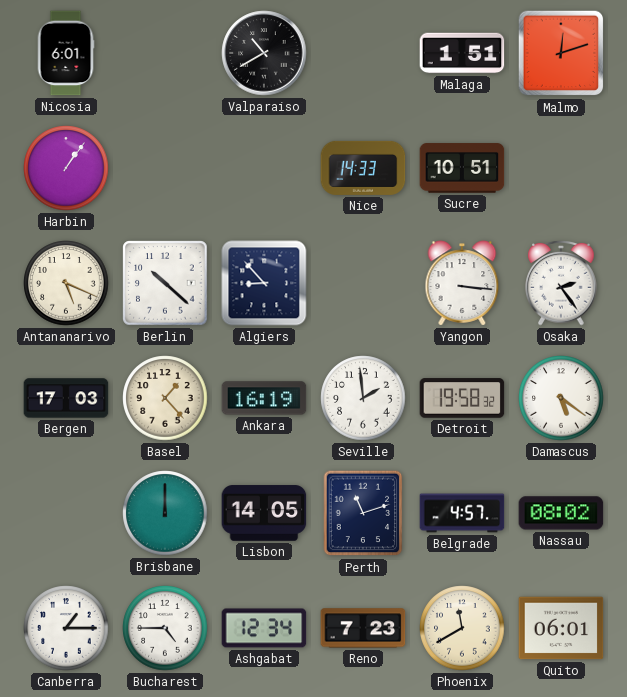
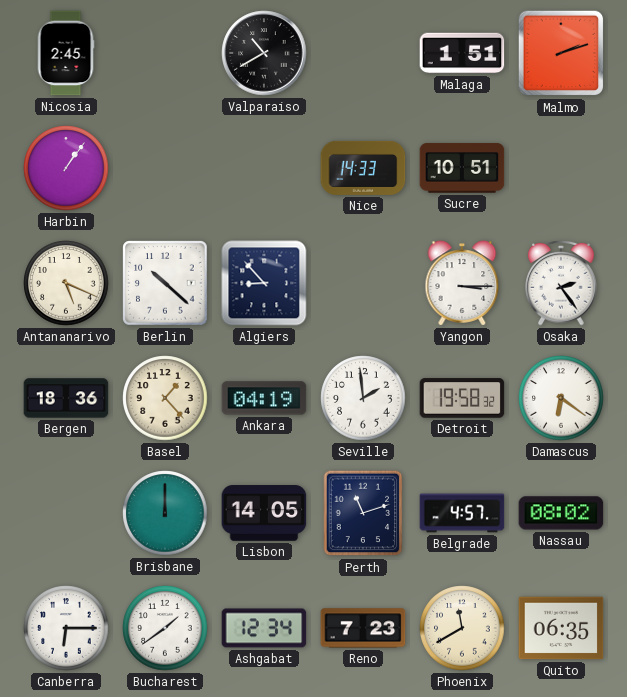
Nicosia: 6:01 -> 2:45 (66, 53)
Malmo: 12:12 -> 2:12 (561, 53)
Yangon: 3:16 -> 3:15 (462, 283)
Bergen: 17:03 -> 18:36 (66, 398)
Ankara: 16:19 -> 04:19 (264, 398)
Damascus: 5:21 -> 6:21 (561, 398)
Canberra: 1:15 -> 6:15 (66, 628)
Bucharest: 4:45 -> 1:39 (165, 628)
Quito: 06:01 -> 06:35 (561, 628)
